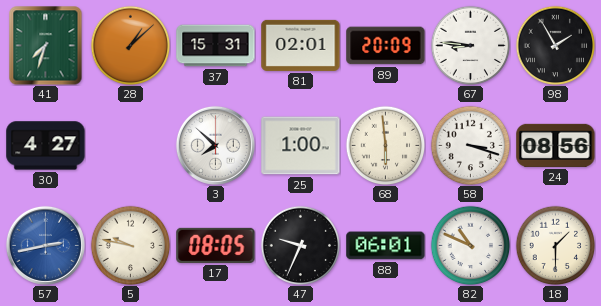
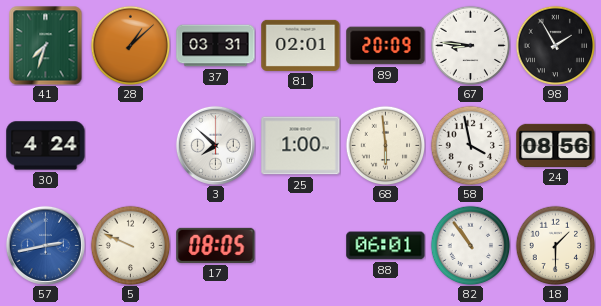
37: 15:31 -> 03:31 (216, 46)
30: 4:27 -> 4:24 (46, 146)
58: 3:18 -> 3:58 (470, 145)
5: 9:47 -> 9:49 (130, 245)
47: 9:34 -> none (300, 245)
82: 10:49 -> 10:54 (470, 245)
